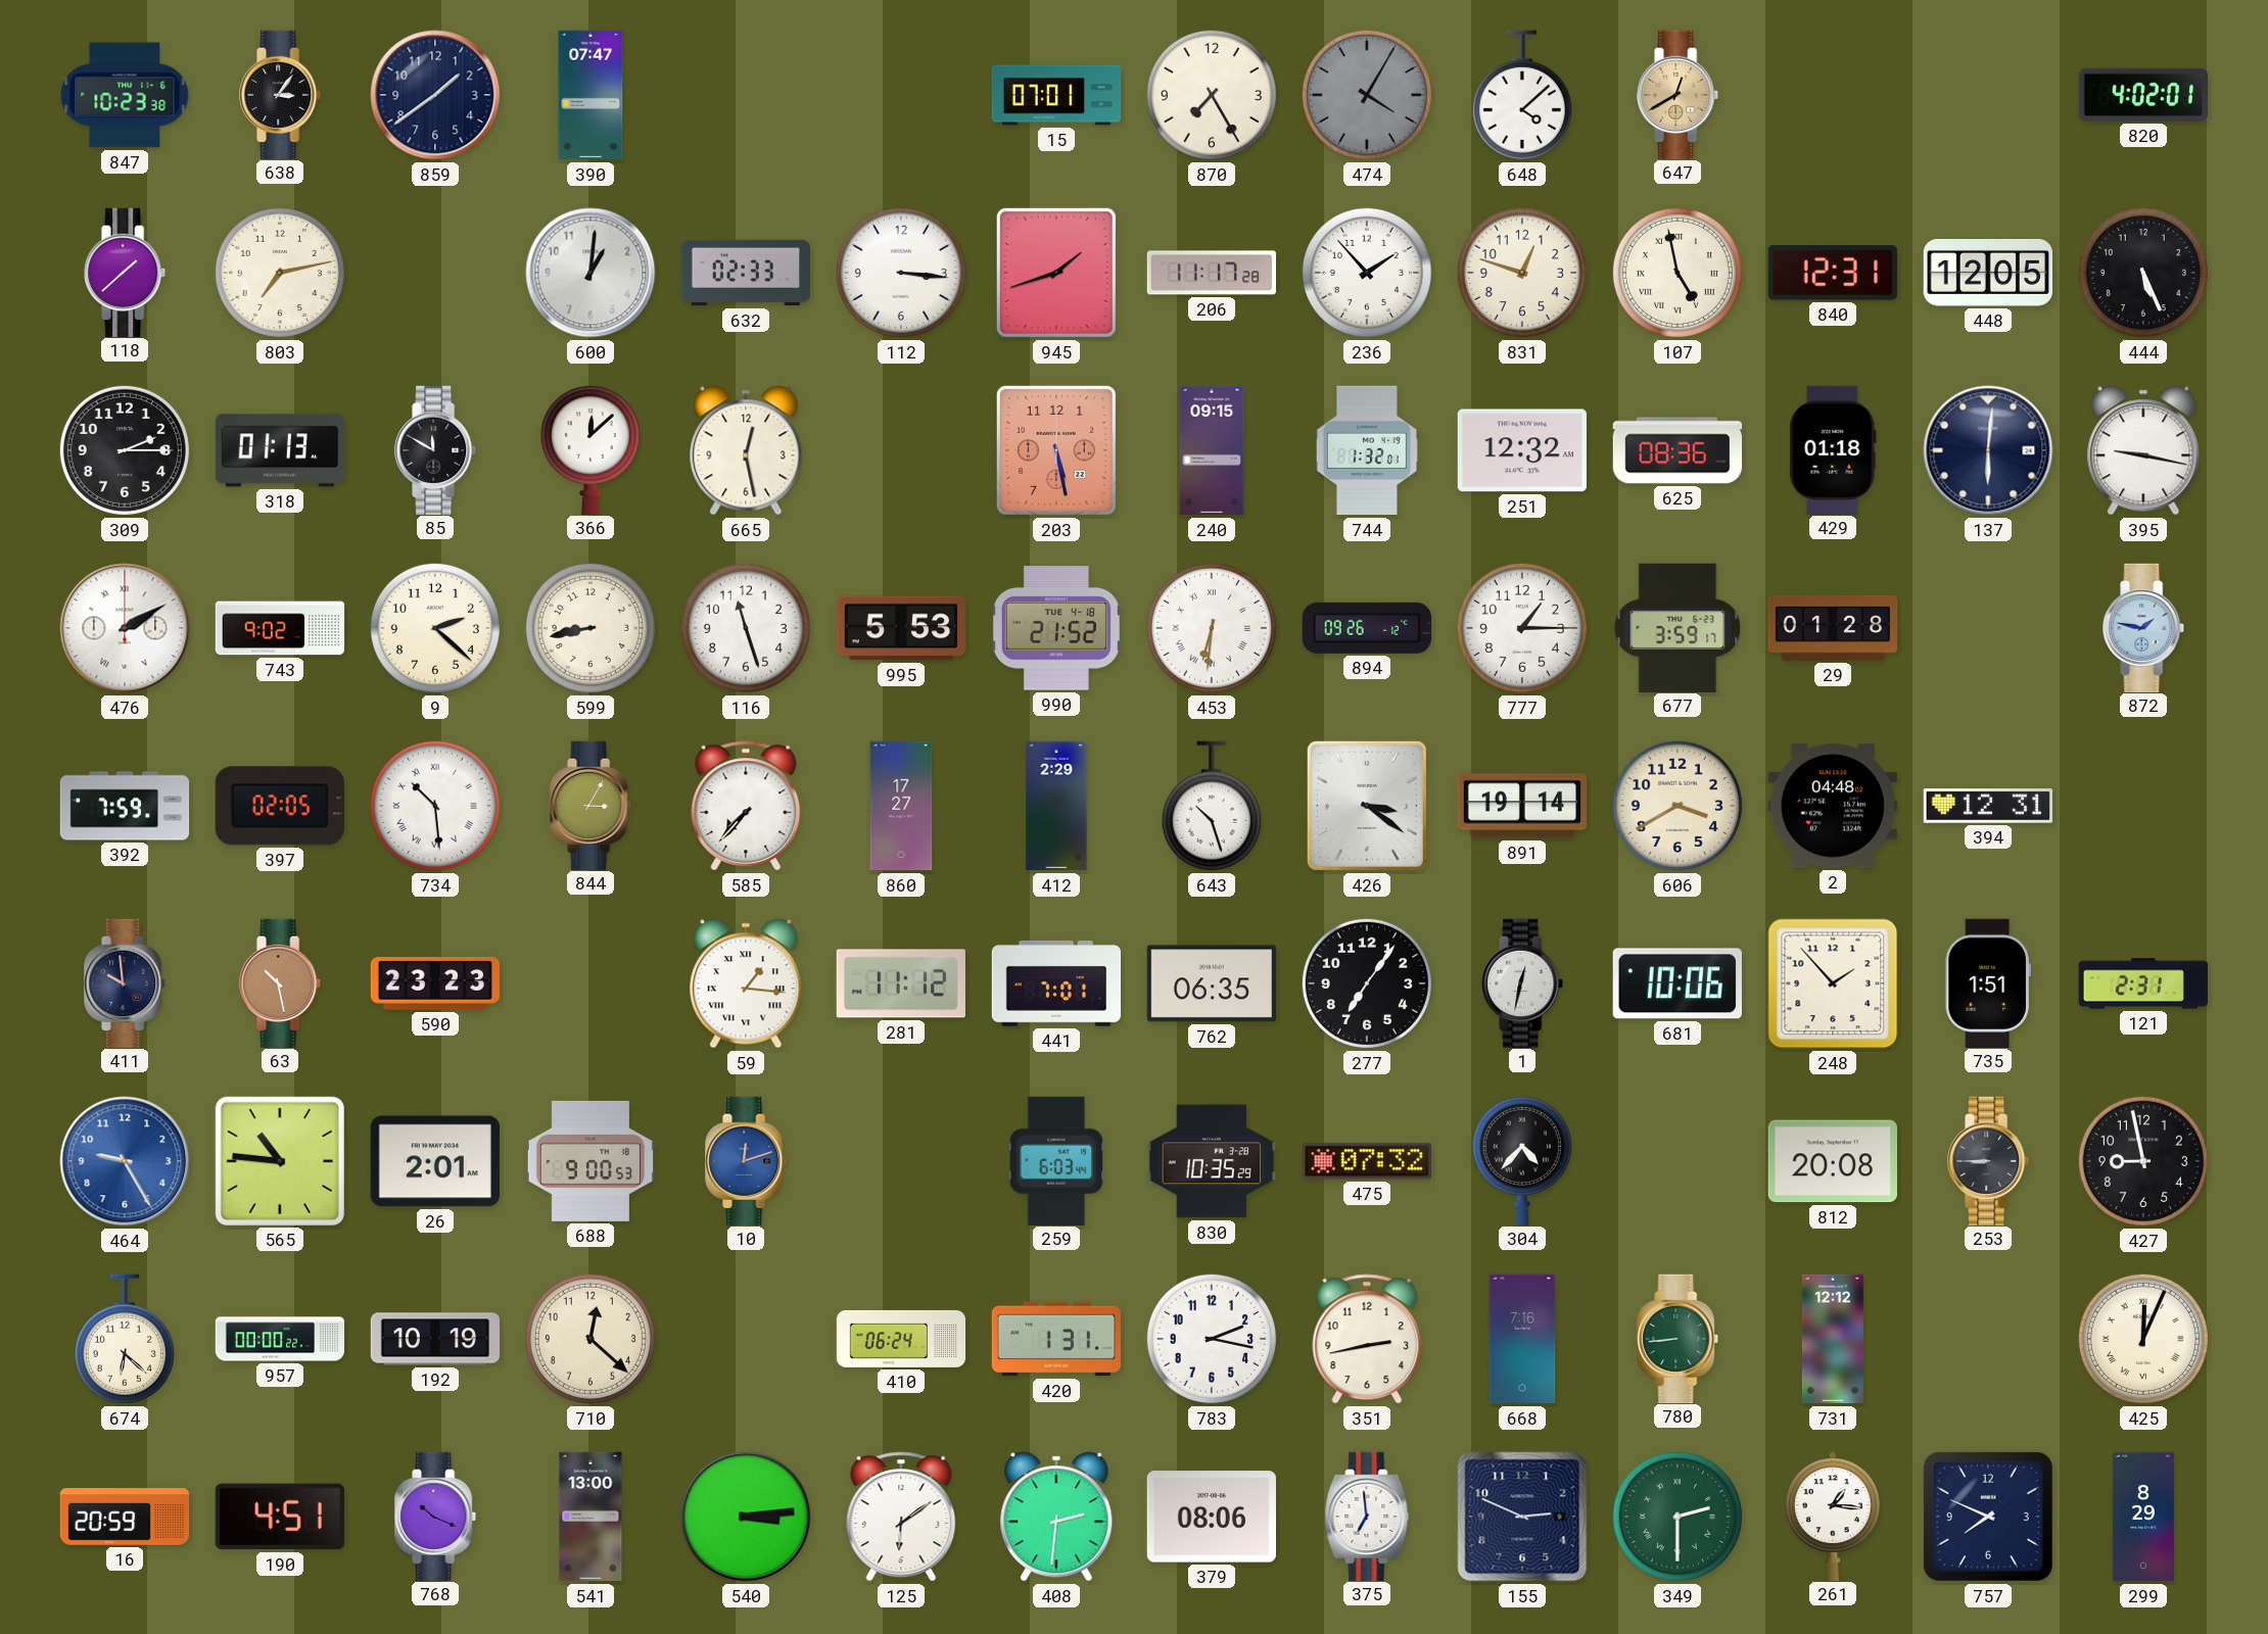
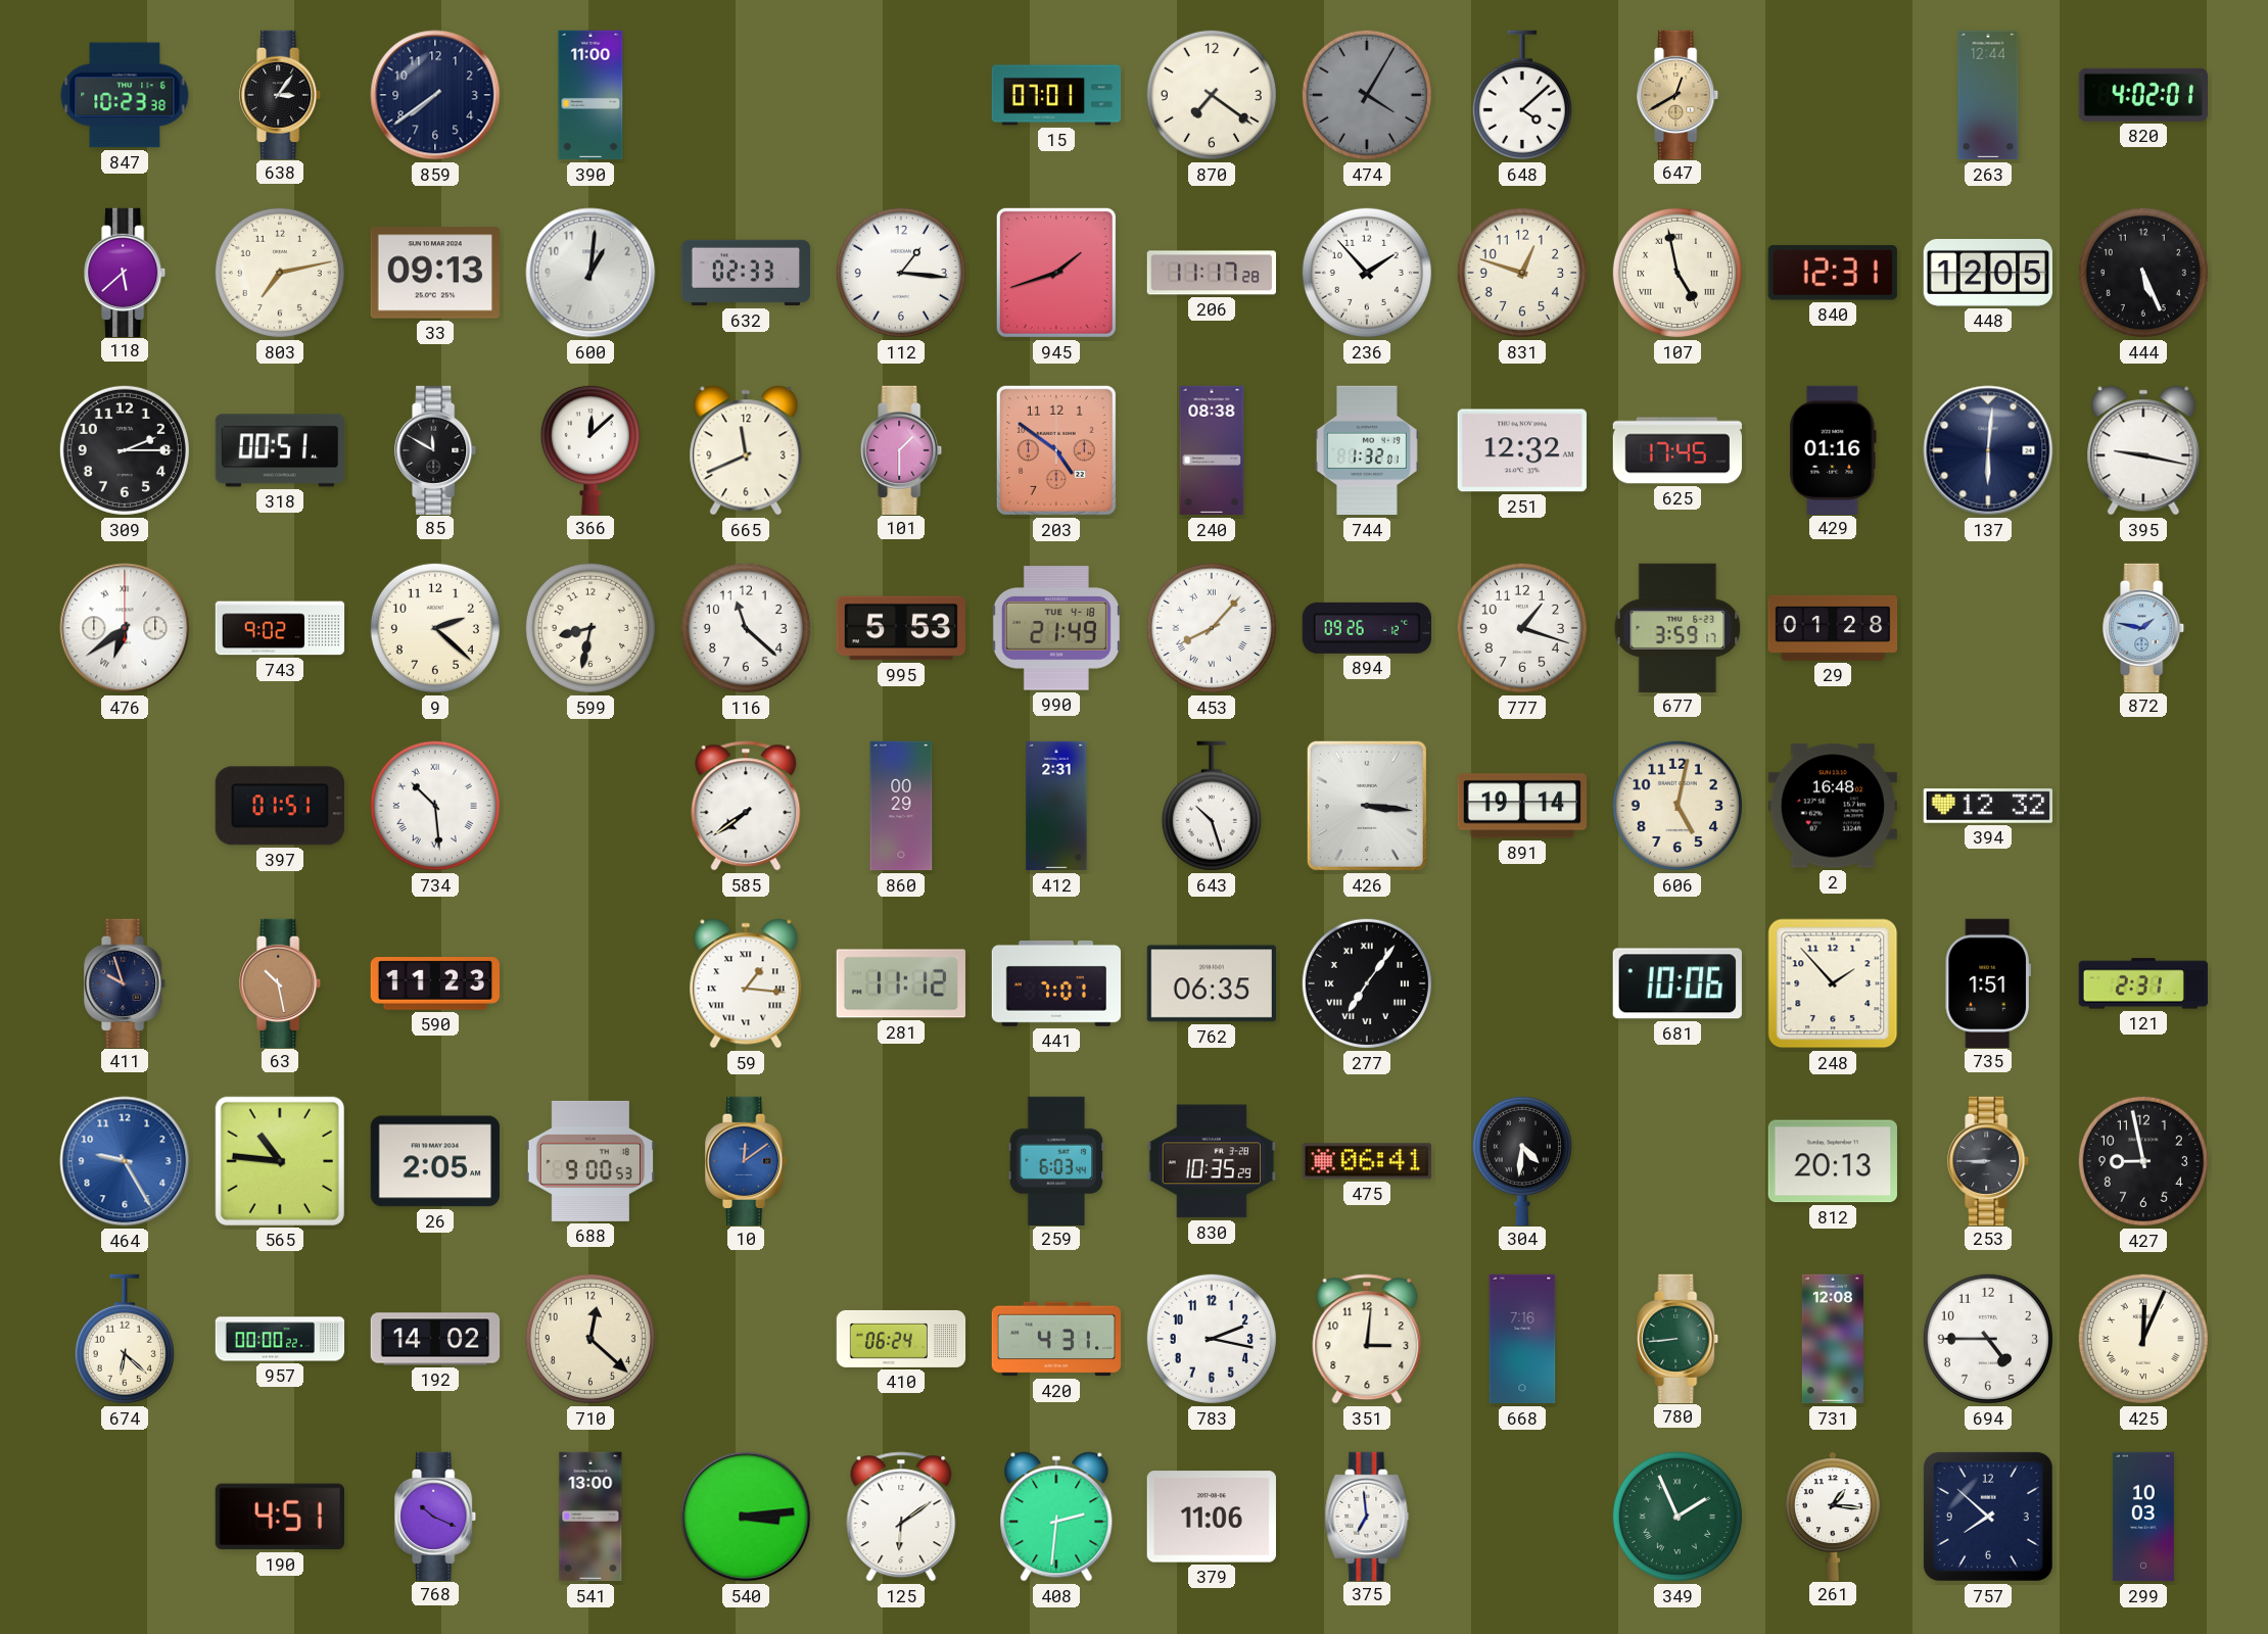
859: 1:39 -> 7:39 (435, 95)
390: 07:47 -> 11:00 (590, 95)
870: 7:25 -> 7:21 (1212, 95)
263: none -> 12:44 (1988, 95)
118: 1:38 -> 5:38 (126, 272)
33: none -> 09:13 (434, 273)
112: 3:16 -> 1:16 (901, 273)
318: 01:13 -> 00:51 (280, 450)
665: 12:28 -> 11:41 (746, 450)
101: none -> 1:30 (902, 449)
203: 5:28 -> 4:51 (1056, 450)
240: 09:15 -> 08:38 (1212, 450)
625: 08:36 -> 17:45 (1676, 450)
429: 01:18 -> 01:16 (1833, 449)
476: 2:10 -> 6:39 (125, 628)
599: 8:43 -> 8:32 (590, 628)
116: 11:27 -> 11:22 (746, 628)
990: 21:52 -> 21:49 (1056, 628)
453: 6:31 -> 8:07 (1212, 628)
777: 1:15 -> 1:18 (1522, 628)
392: 7:59 -> none (125, 806)
397: 02:05 -> 01:51 (280, 806)
844: 3:05 -> none (592, 805)
585: 7:37 -> 7:39 (746, 806)
860: 17:27 -> 00:29 (901, 806)
412: 2:29 -> 2:31 (1056, 806)
426: 3:21 -> 3:16 (1367, 806)
606: 3:40 -> 5:02 (1678, 806)
2: 04:48 -> 16:48 (1833, 806)
394: 12:31 -> 12:32 (1988, 806)
411: 9:59 -> 9:57 (126, 982)
590: 23:23 -> 11:23 (434, 983)
277 numerals: Arabic -> Roman (1367, 983)
1: 12:32 -> none (1523, 982)
26: 2:01 -> 2:05 (435, 1161)
10: 12:12 -> 12:09 (747, 1160)
475: 07:32 -> 06:41 (1367, 1161)
304: 4:37 -> 4:31 (1522, 1160)
812: 20:08 -> 20:13 (1833, 1161)
192: 10:19 -> 14:02 (435, 1339)
420: 1:31 -> 4:31 (1055, 1339)
351: 2:43 -> 3:01 (1367, 1339)
731: 12:12 -> 12:08 (1833, 1339)
694: none -> 4:45 (1988, 1339)
16: 20:59 -> none (125, 1517)
379: 08:06 -> 11:06 (1212, 1517)
155: 2:49 -> none (1522, 1517)
349: 2:30 -> 1:56 (1678, 1517)
757: 7:49 -> 7:52 (1988, 1517)
299: 8:29 -> 10:03 (2143, 1517)
